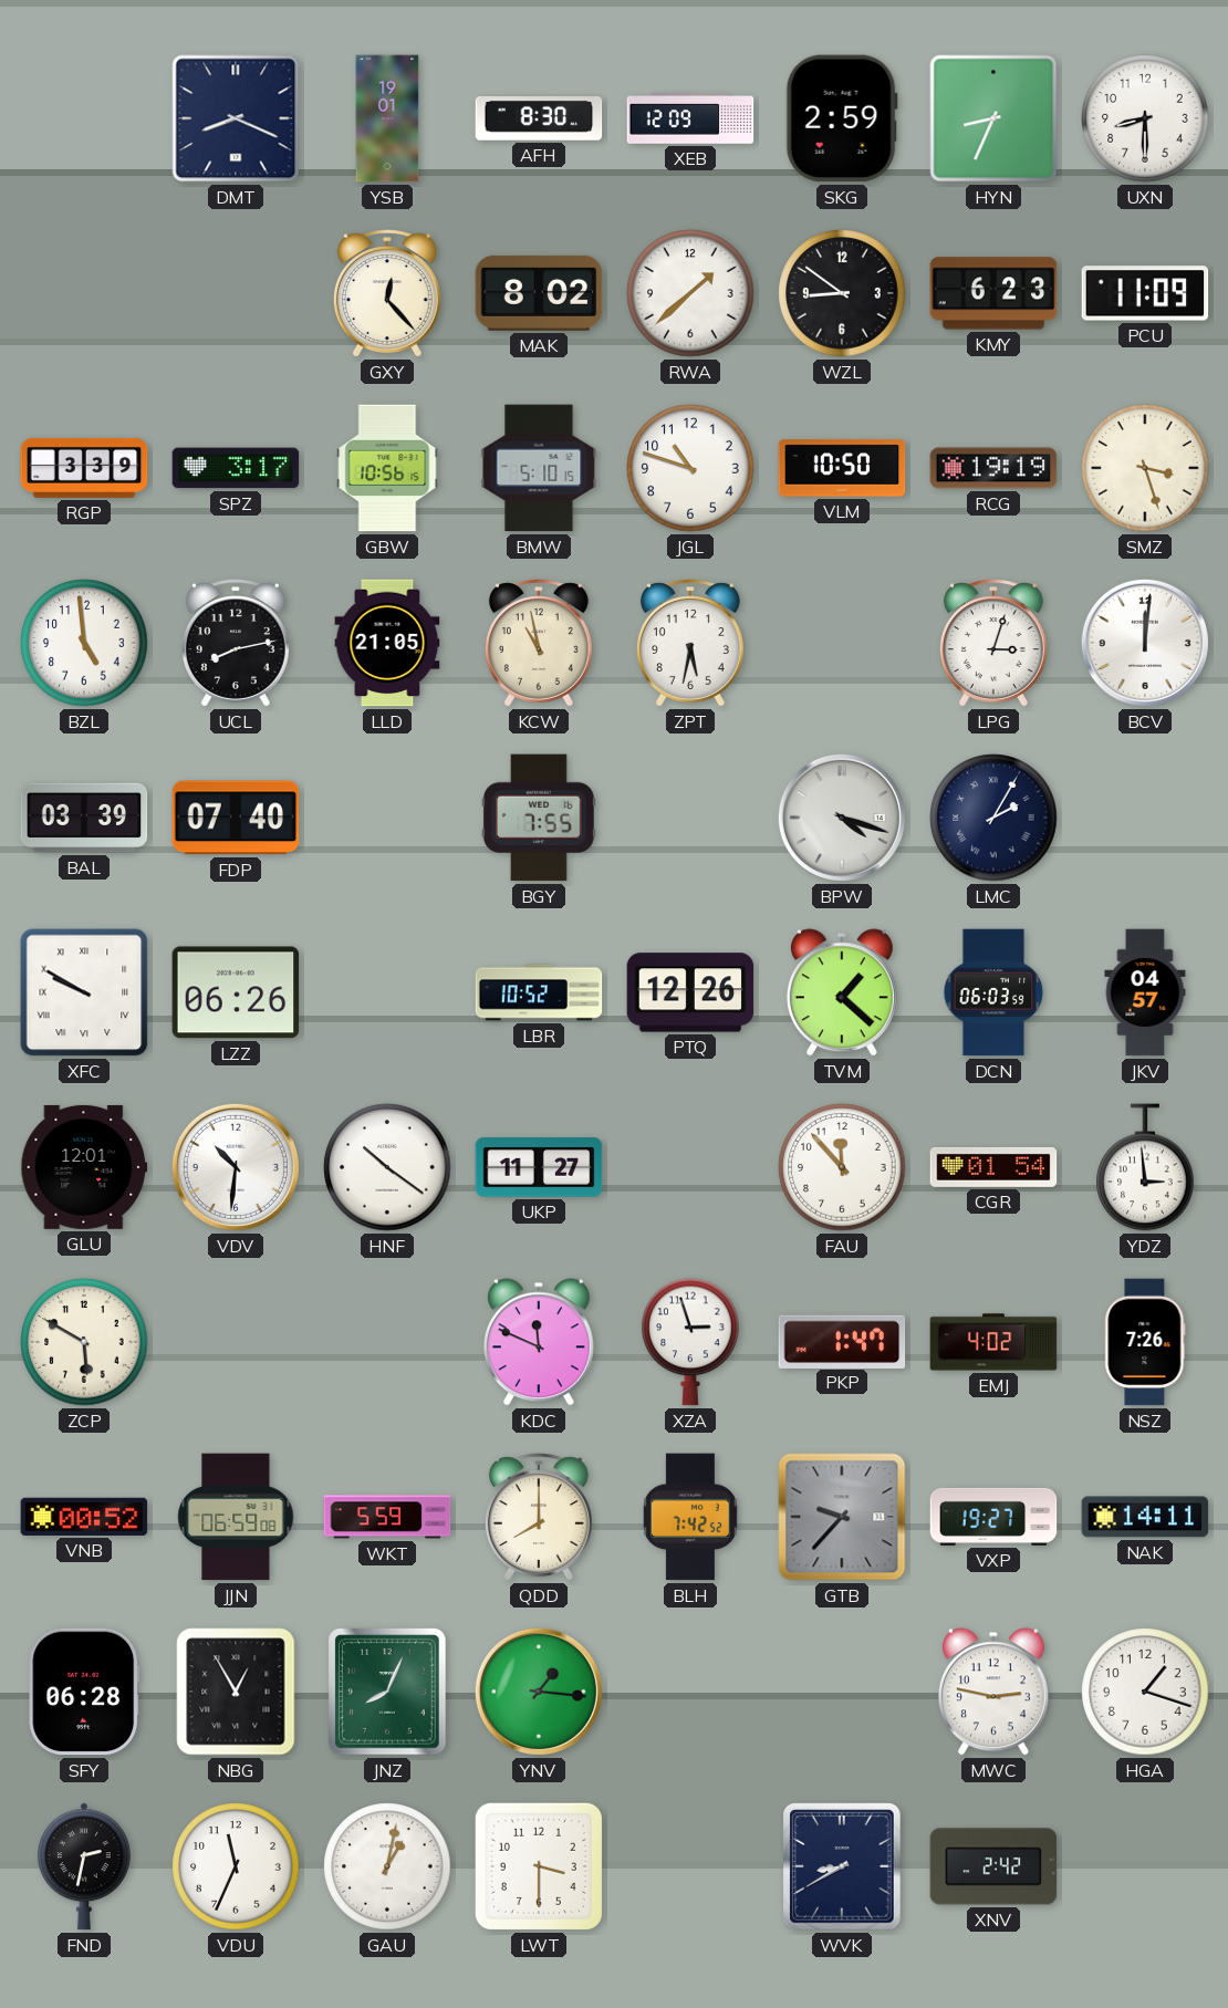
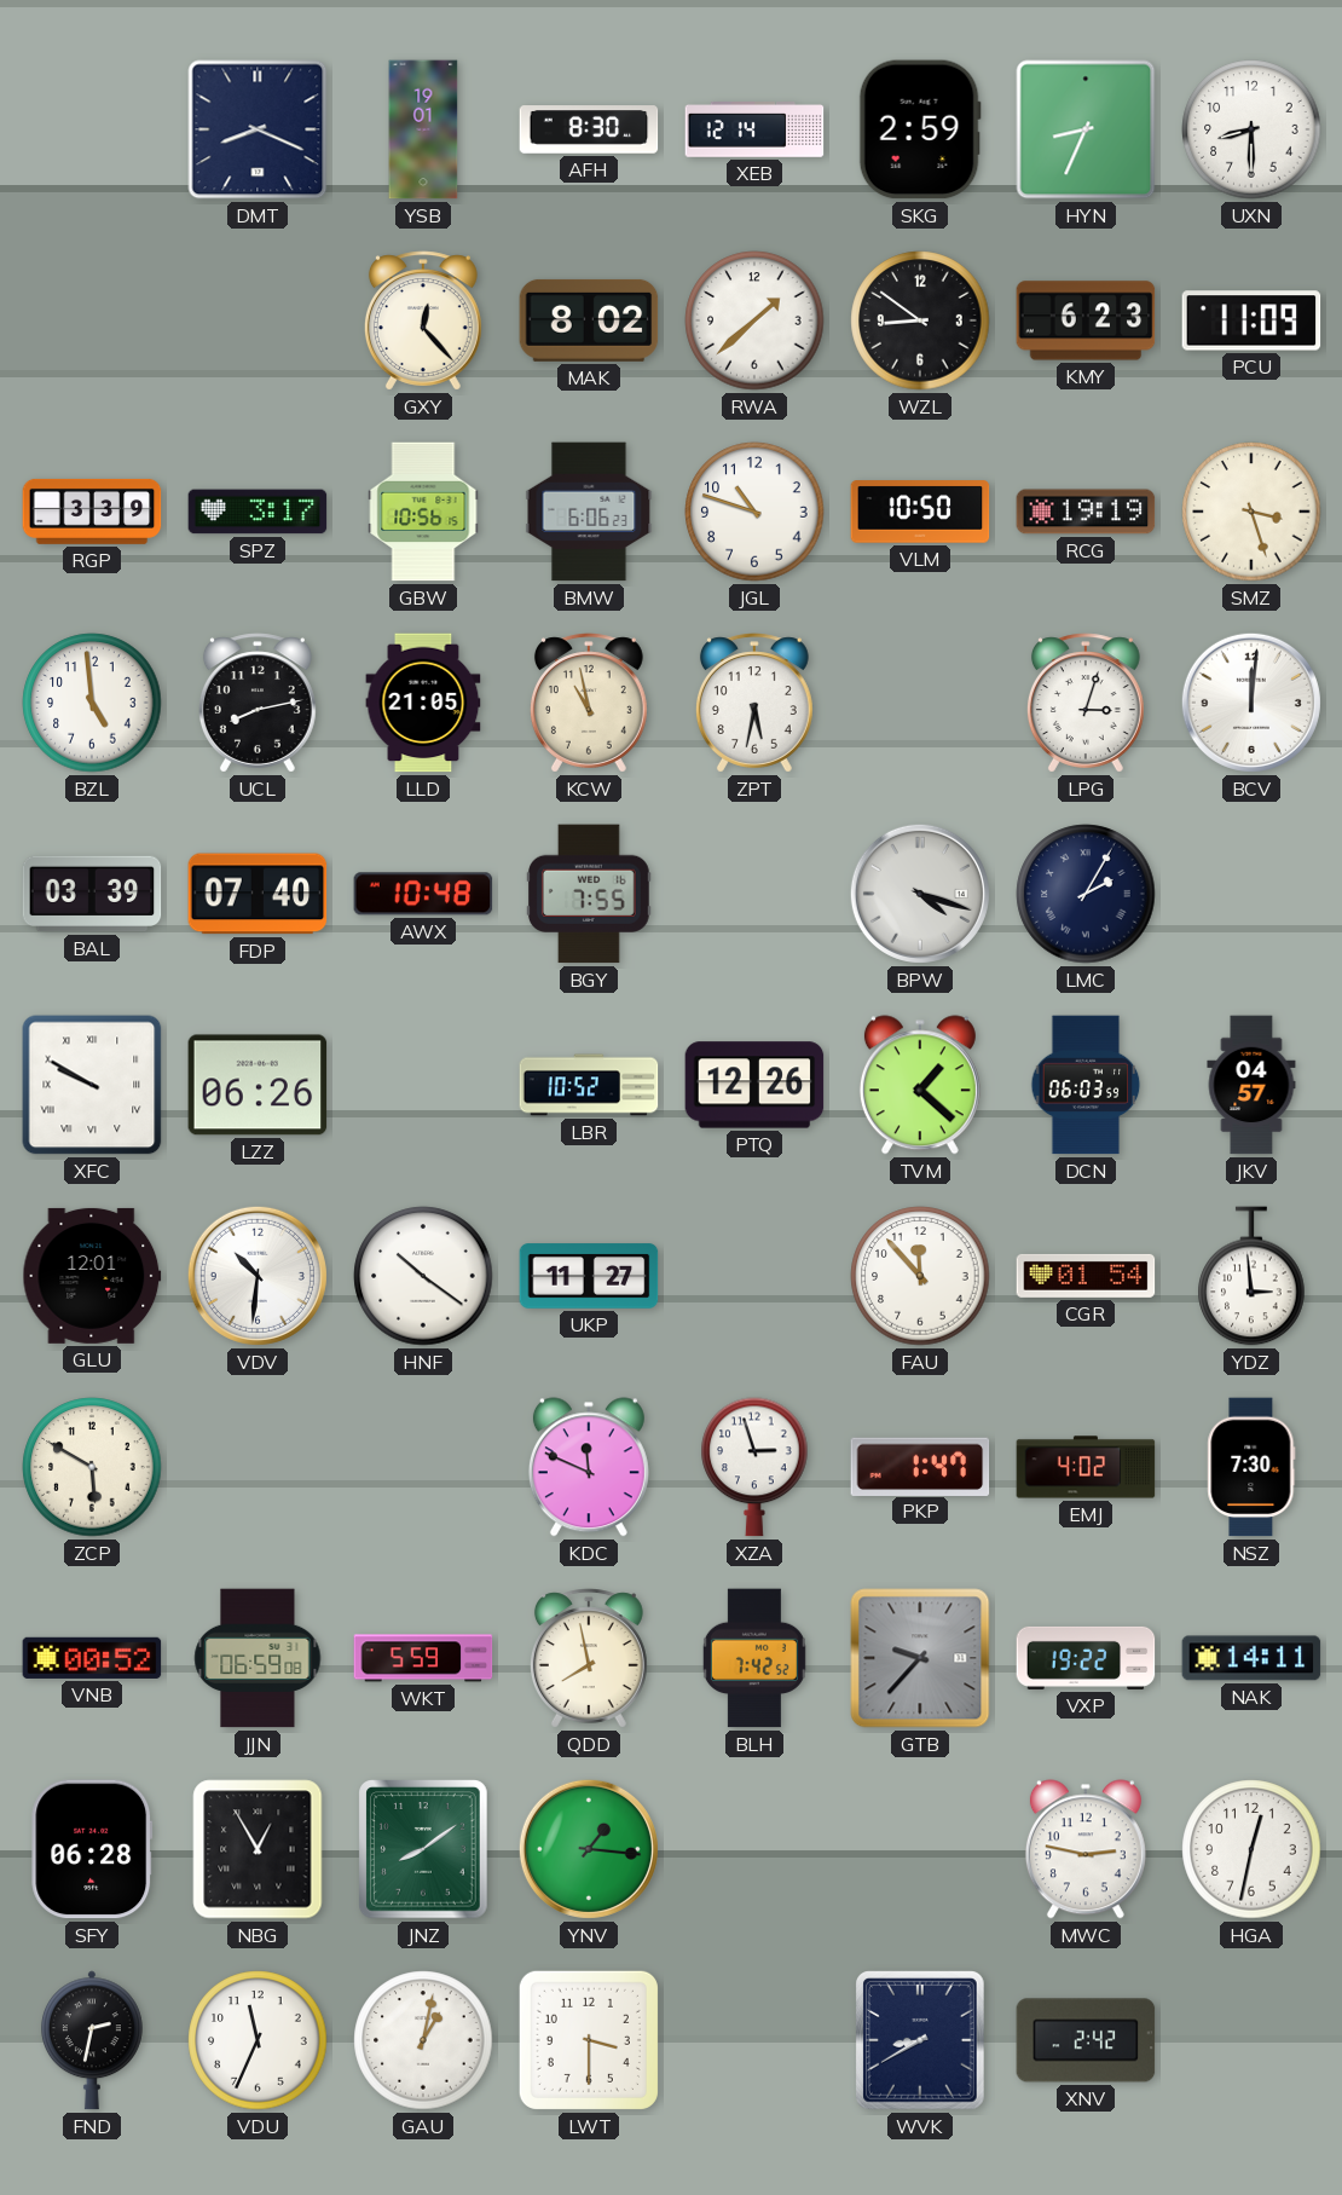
XEB: 12:09 -> 12:14 (754, 129)
BMW: 5:10 -> 6:06 (589, 512)
AWX: none -> 10:48 (423, 894)
NSZ: 7:26 -> 7:30 (1251, 1467)
QDD: 8:00 -> 7:58 (589, 1658)
VXP: 19:27 -> 19:22 (1086, 1658)
JNZ: 8:04 -> 8:09 (424, 1849)
HGA: 1:18 -> 12:32 (1251, 1849)
